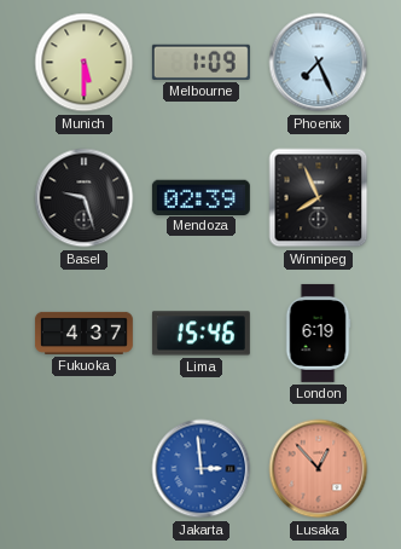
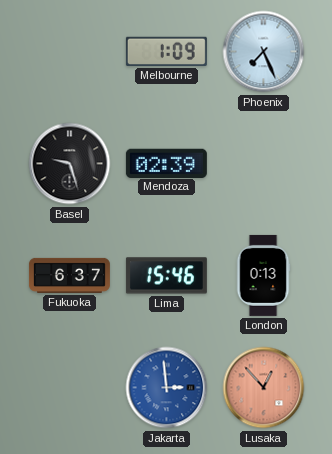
Munich: 5:30 -> none (85, 63)
Winnipeg: 7:56 -> none (319, 198)
Fukuoka: 4:37 -> 6:37 (69, 275)
London: 6:19 -> 0:13 (263, 275)
